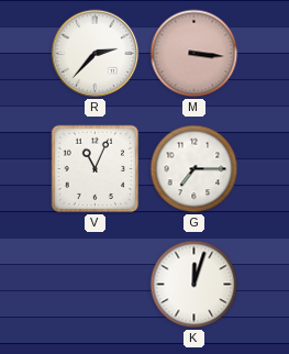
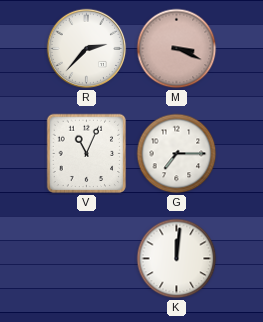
M: 3:16 -> 3:19 (177, 49)
K: 12:03 -> 12:01 (177, 259)
